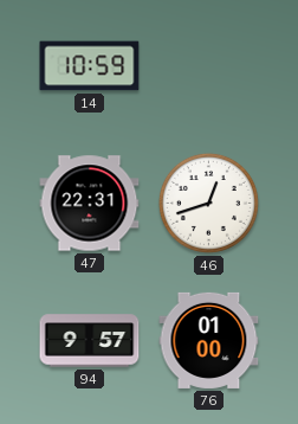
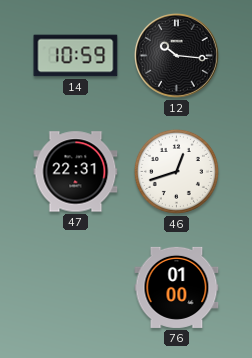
12: none -> 10:16 (176, 55)
94: 9:57 -> none (90, 341)
